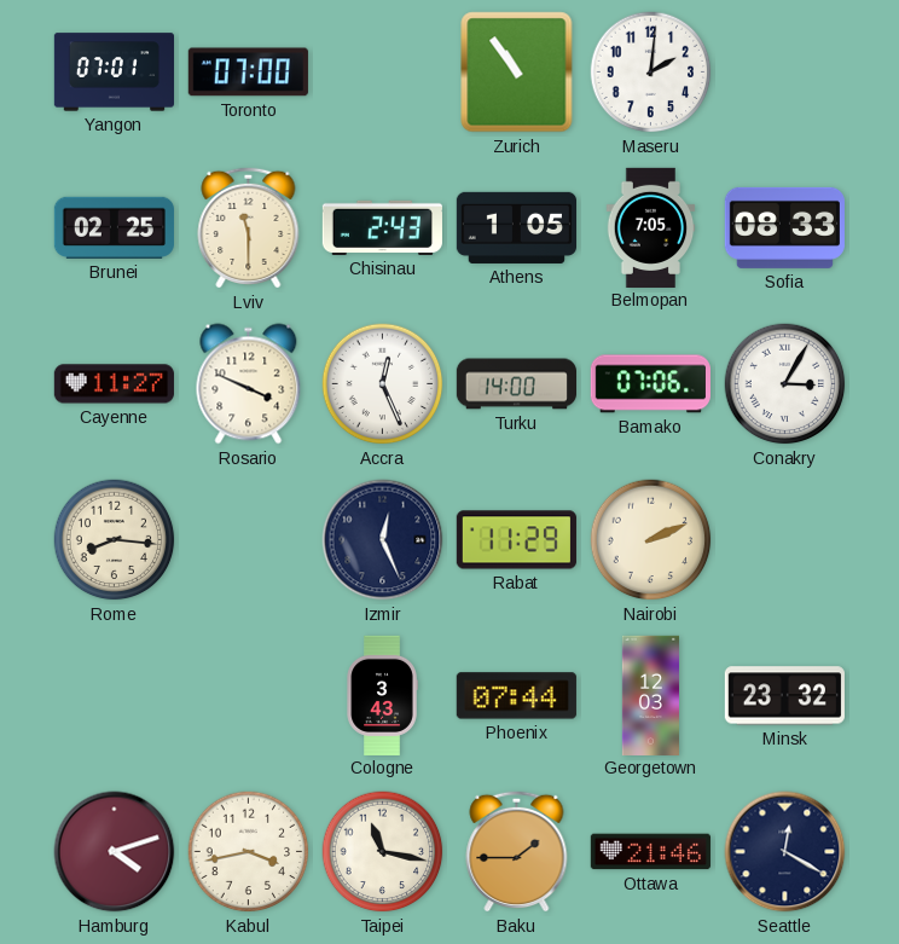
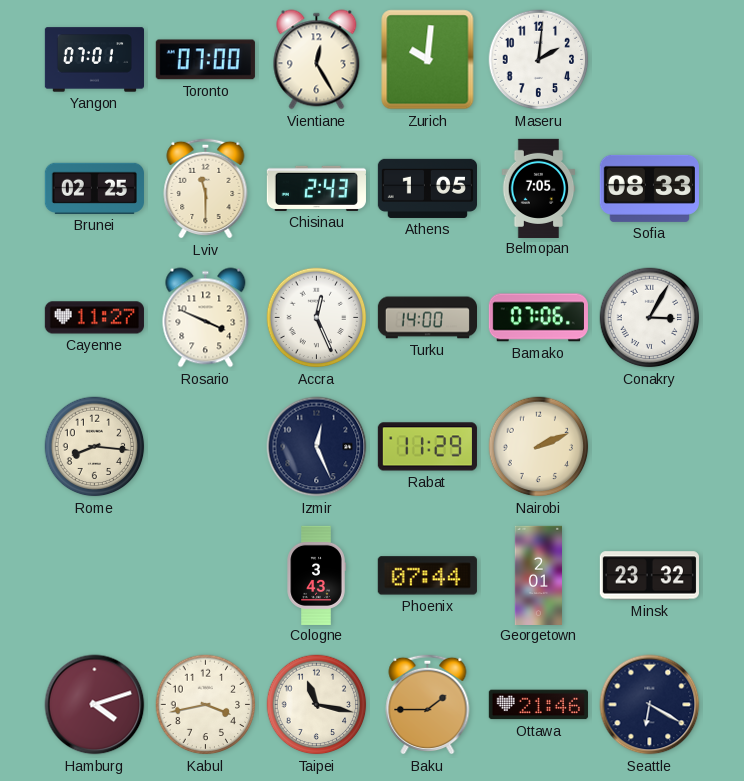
Vientiane: none -> 12:25 (317, 60)
Zurich: 10:54 -> 10:01 (428, 60)
Georgetown: 12:03 -> 2:01 (538, 575)
Seattle: 12:20 -> 6:20 (650, 705)
